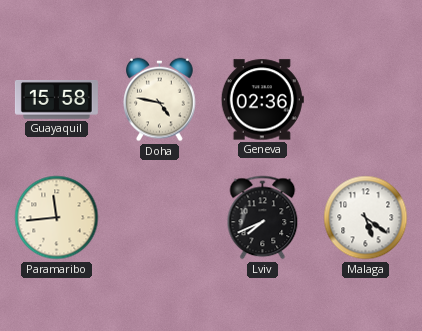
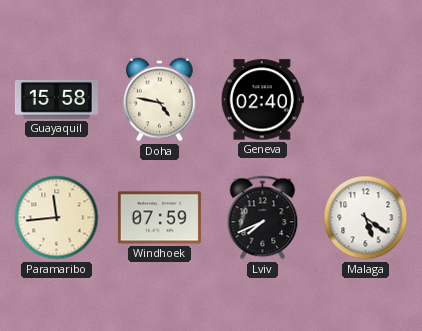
Geneva: 02:36 -> 02:40 (262, 100)
Windhoek: none -> 07:59 (159, 218)
